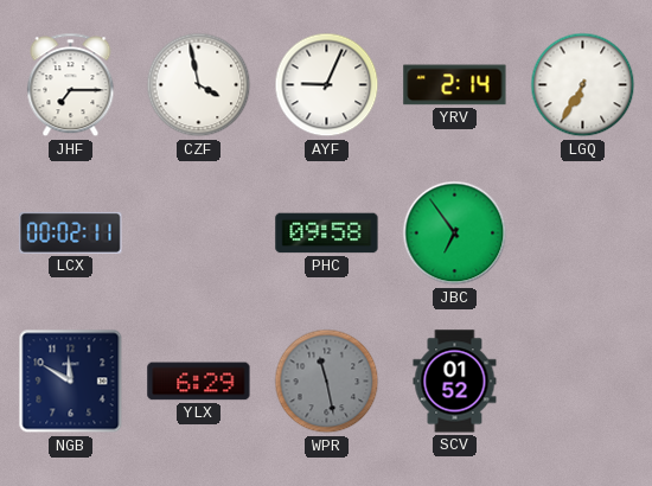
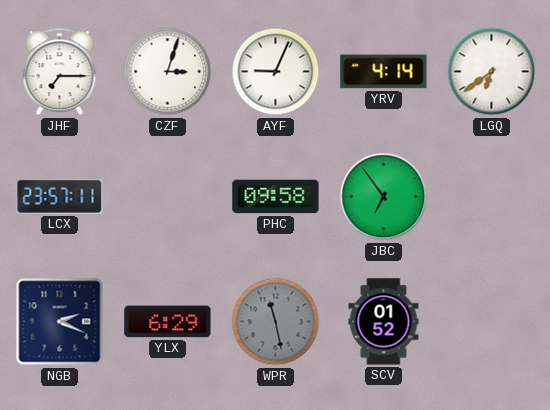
CZF: 3:58 -> 3:03 (168, 72)
YRV: 2:14 -> 4:14 (384, 72)
LGQ: 6:35 -> 6:39 (492, 72)
LCX: 00:02 -> 23:57 (60, 196)
NGB: 11:50 -> 2:19 (60, 322)
